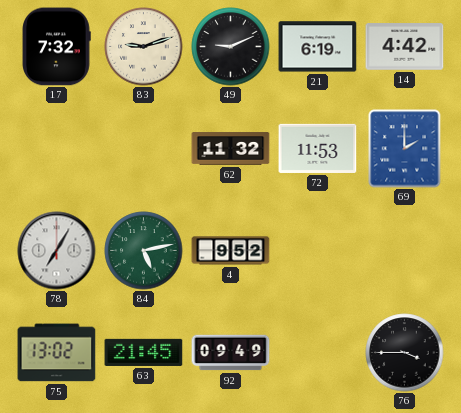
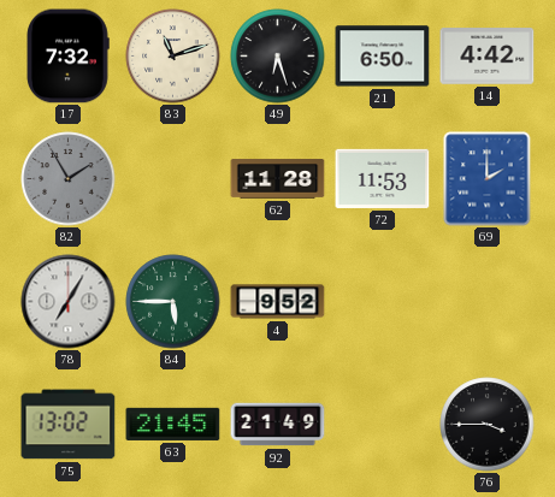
83: 9:12 -> 11:12 (173, 57)
49: 9:11 -> 6:27 (278, 57)
21: 6:19 -> 6:50 (383, 57)
82: none -> 1:55 (69, 179)
62: 11:32 -> 11:28 (278, 179)
84: 5:13 -> 5:45 (173, 302)
92: 09:49 -> 21:49 (278, 425)
